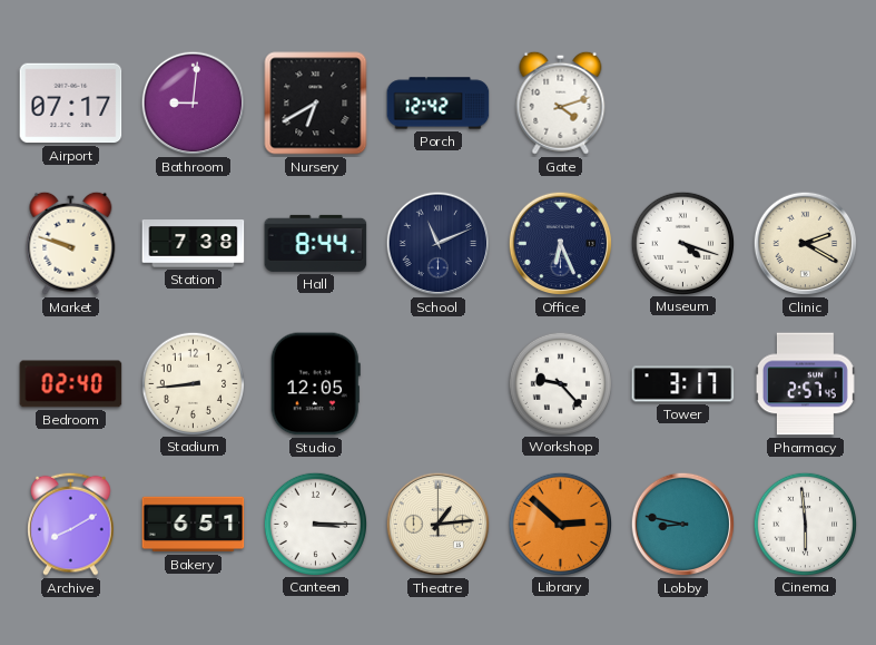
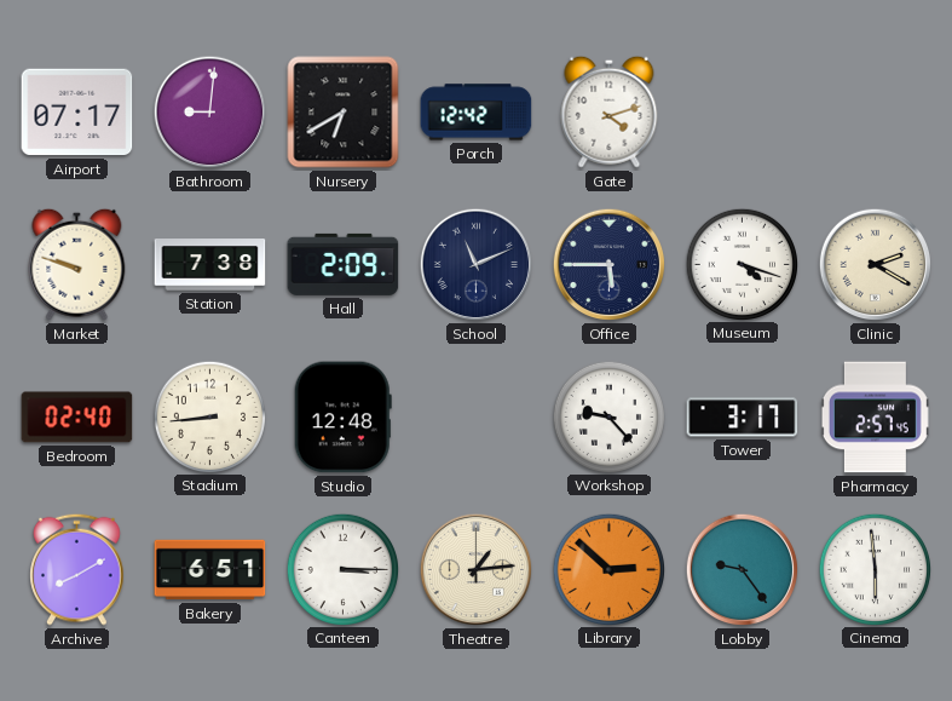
Hall: 8:44 -> 2:09 (344, 264)
Office: 6:26 -> 5:45 (610, 265)
Studio: 12:05 -> 12:48 (342, 418)
Lobby: 8:47 -> 9:24 (743, 570)
